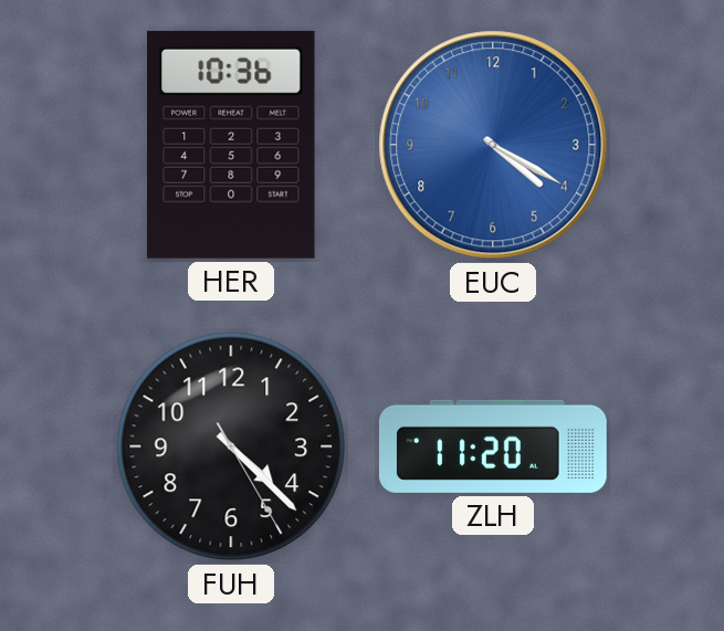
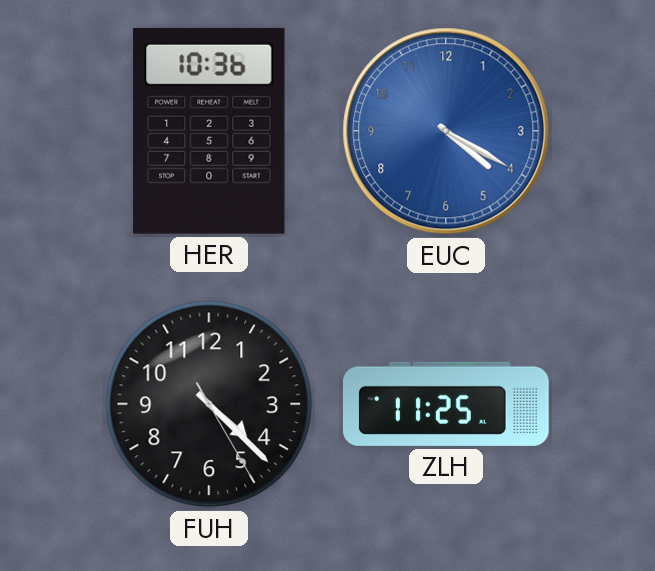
ZLH: 11:20 -> 11:25 (446, 404)
